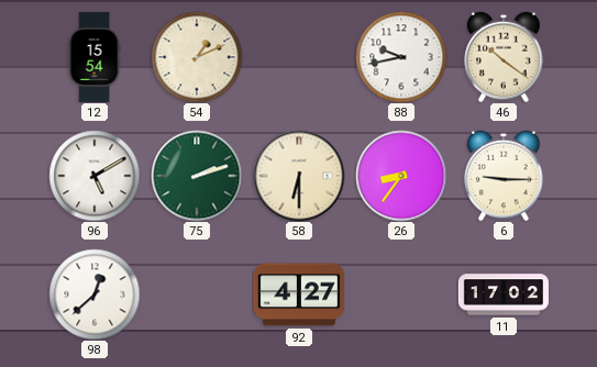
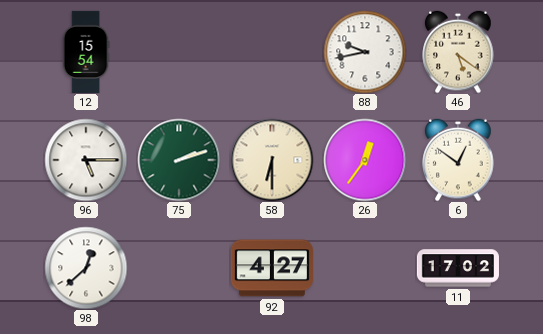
54: 1:11 -> none (197, 57)
46: 10:21 -> 5:21 (458, 52)
96: 5:10 -> 5:15 (86, 160)
26: 8:36 -> 12:36 (365, 160)
6: 9:15 -> 12:51 (458, 160)
